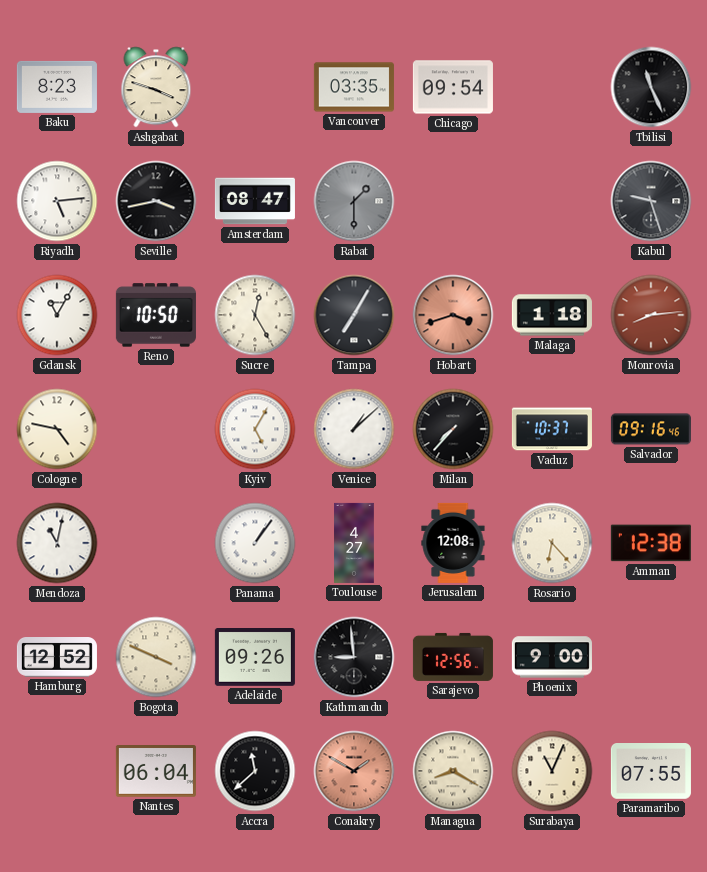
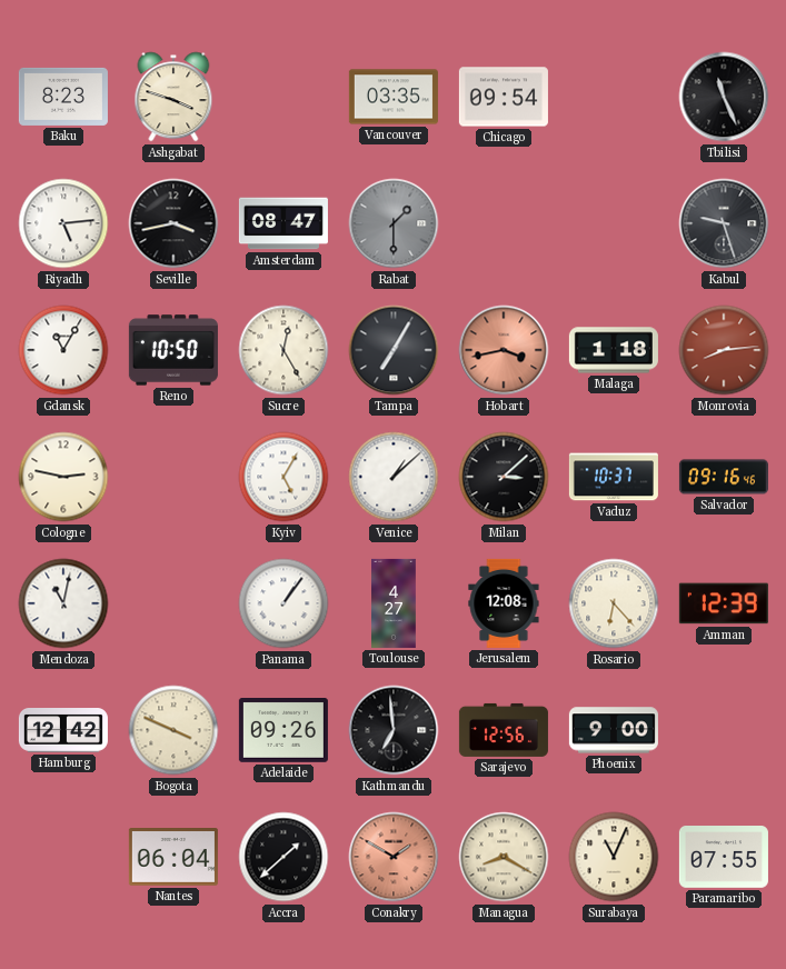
Hobart: 3:42 -> 3:43 (504, 350)
Cologne: 4:47 -> 2:47 (63, 477)
Milan: 7:37 -> 3:08 (504, 477)
Amman: 12:38 -> 12:39 (724, 603)
Hamburg: 12:52 -> 12:42 (63, 731)
Kathmandu: 8:59 -> 6:59 (394, 730)
Accra: 11:38 -> 1:38 (283, 857)
